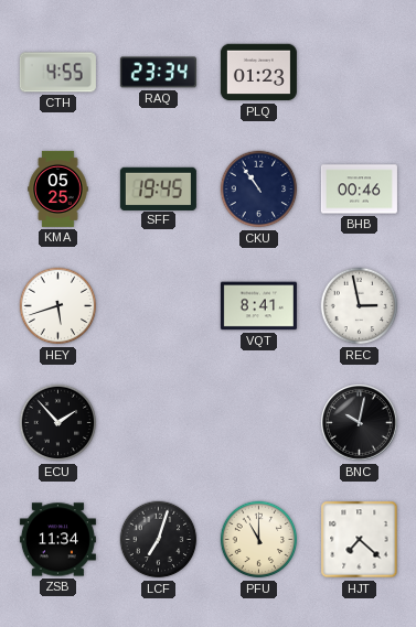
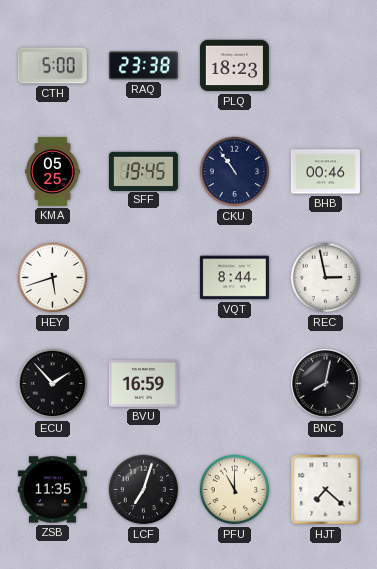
CTH: 4:55 -> 5:00 (52, 66)
RAQ: 23:34 -> 23:38 (143, 66)
PLQ: 01:23 -> 18:23 (234, 66)
VQT: 8:41 -> 8:44 (234, 278)
BVU: none -> 16:59 (143, 384)
BNC: 10:02 -> 8:02 (326, 384)
ZSB: 11:34 -> 11:35 (52, 490)
